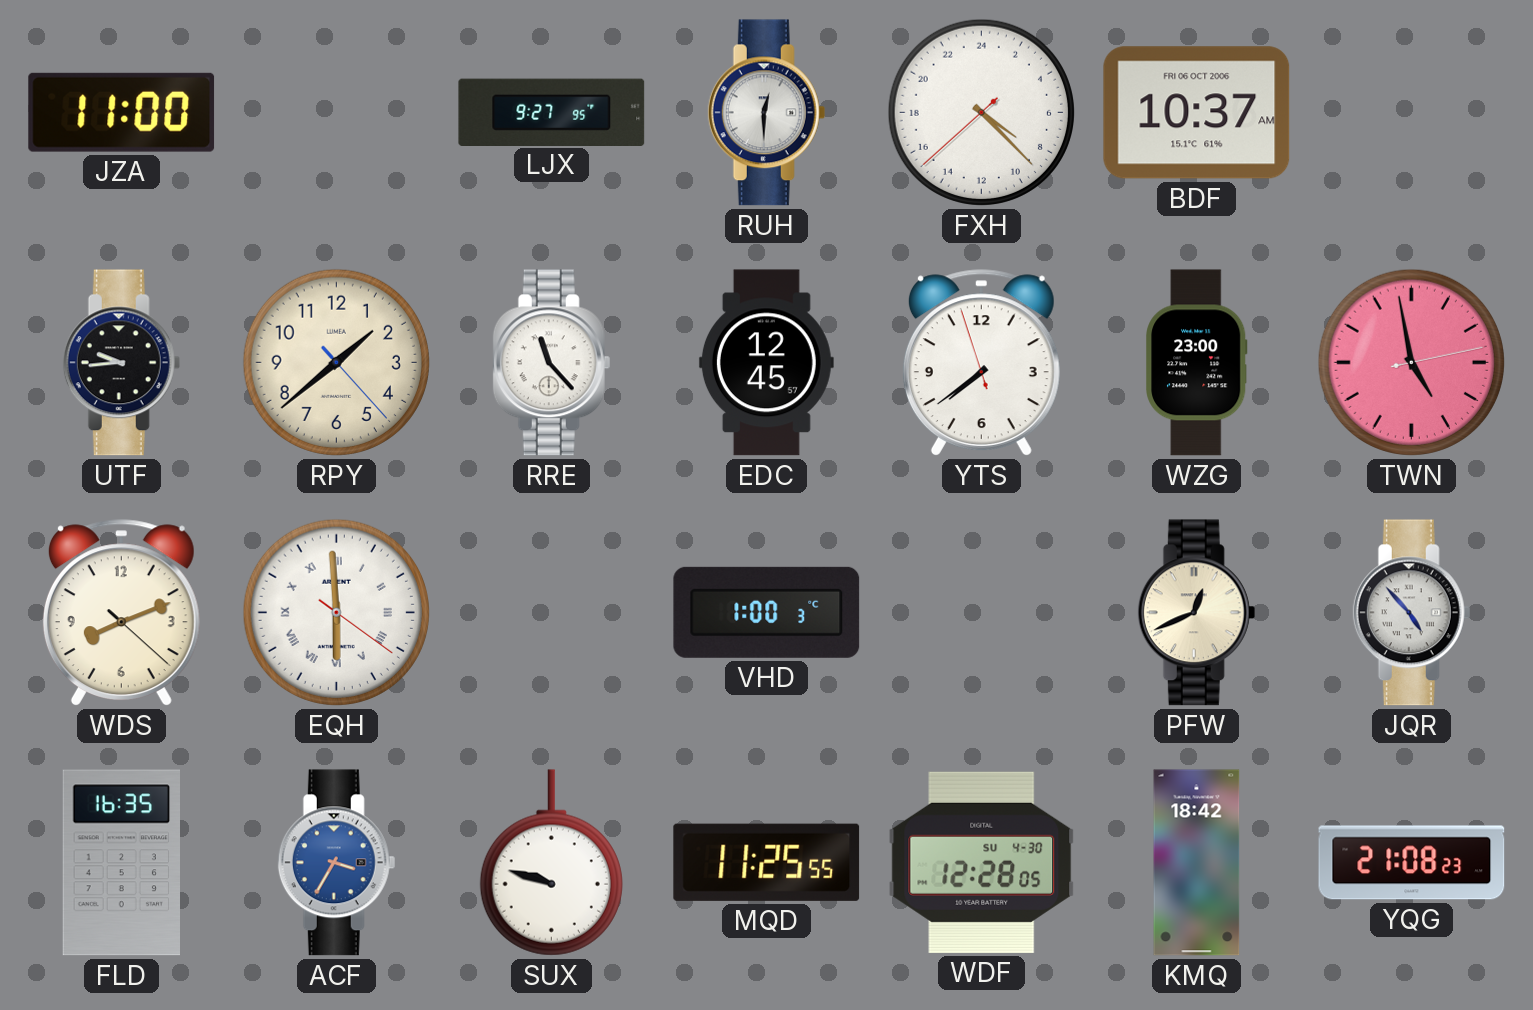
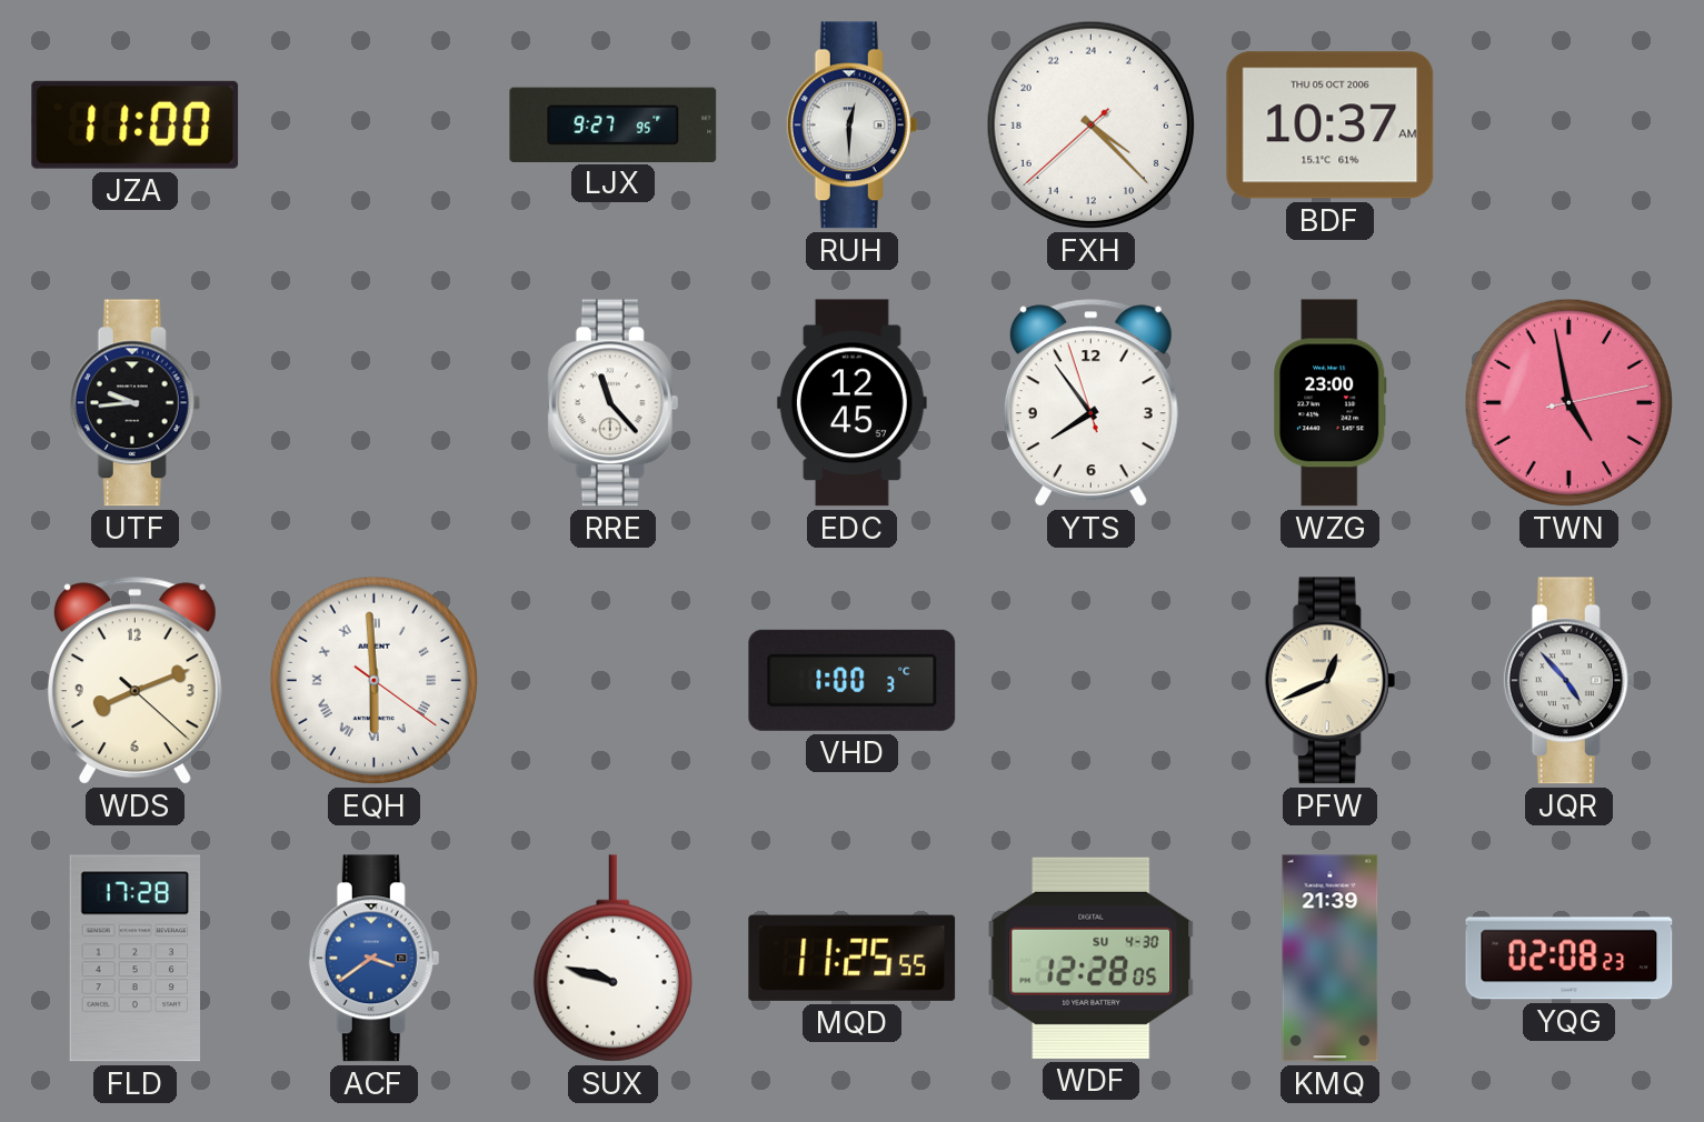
BDF date: FRI 06 OCT 2006 -> THU 05 OCT 2006 (1331, 126)
RPY: 1:38 -> none (336, 362)
YTS: 7:38 -> 7:53 (1090, 403)
FLD: 16:35 -> 17:28 (134, 959)
ACF: 3:35 -> 3:39 (375, 959)
KMQ: 18:42 -> 21:39 (1331, 959)
YQG: 21:08 -> 02:08 (1570, 959)
